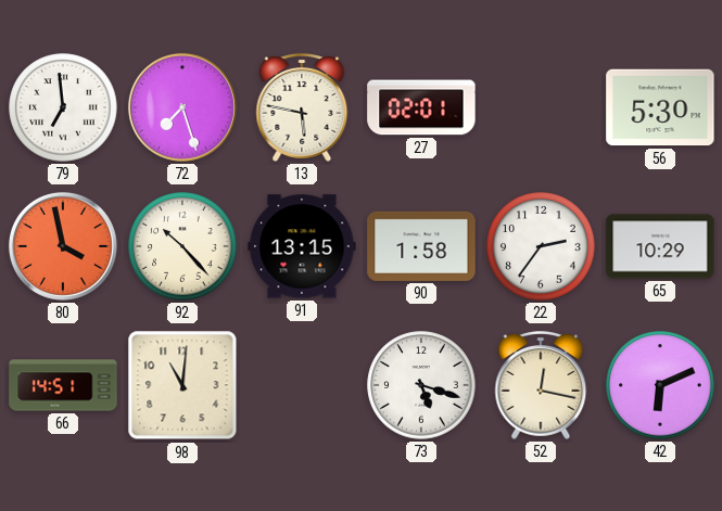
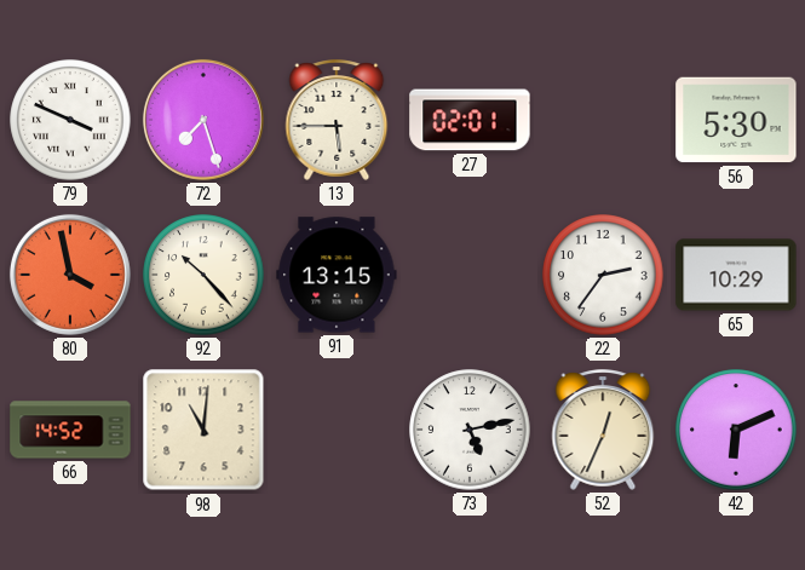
79: 6:59 -> 3:49 (70, 120)
13: 5:47 -> 5:45 (337, 120)
90: 1:58 -> none (421, 246)
66: 14:51 -> 14:52 (70, 430)
73: 5:18 -> 5:13 (470, 430)
52: 12:17 -> 12:34 (603, 430)
